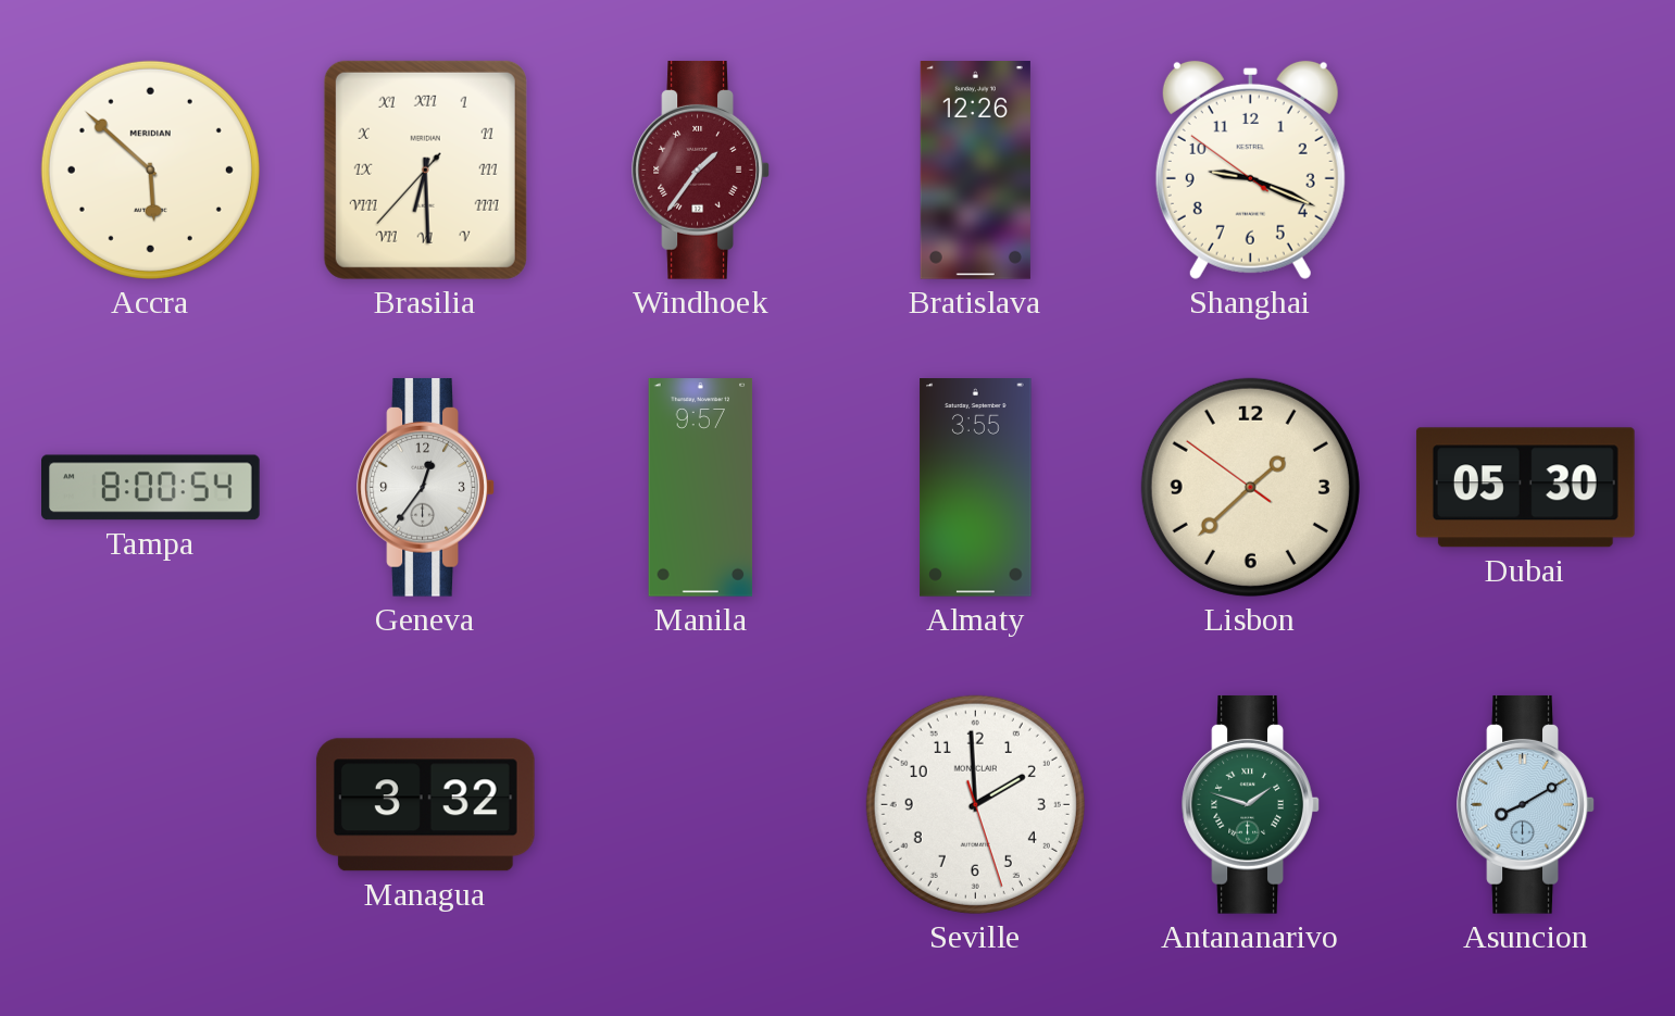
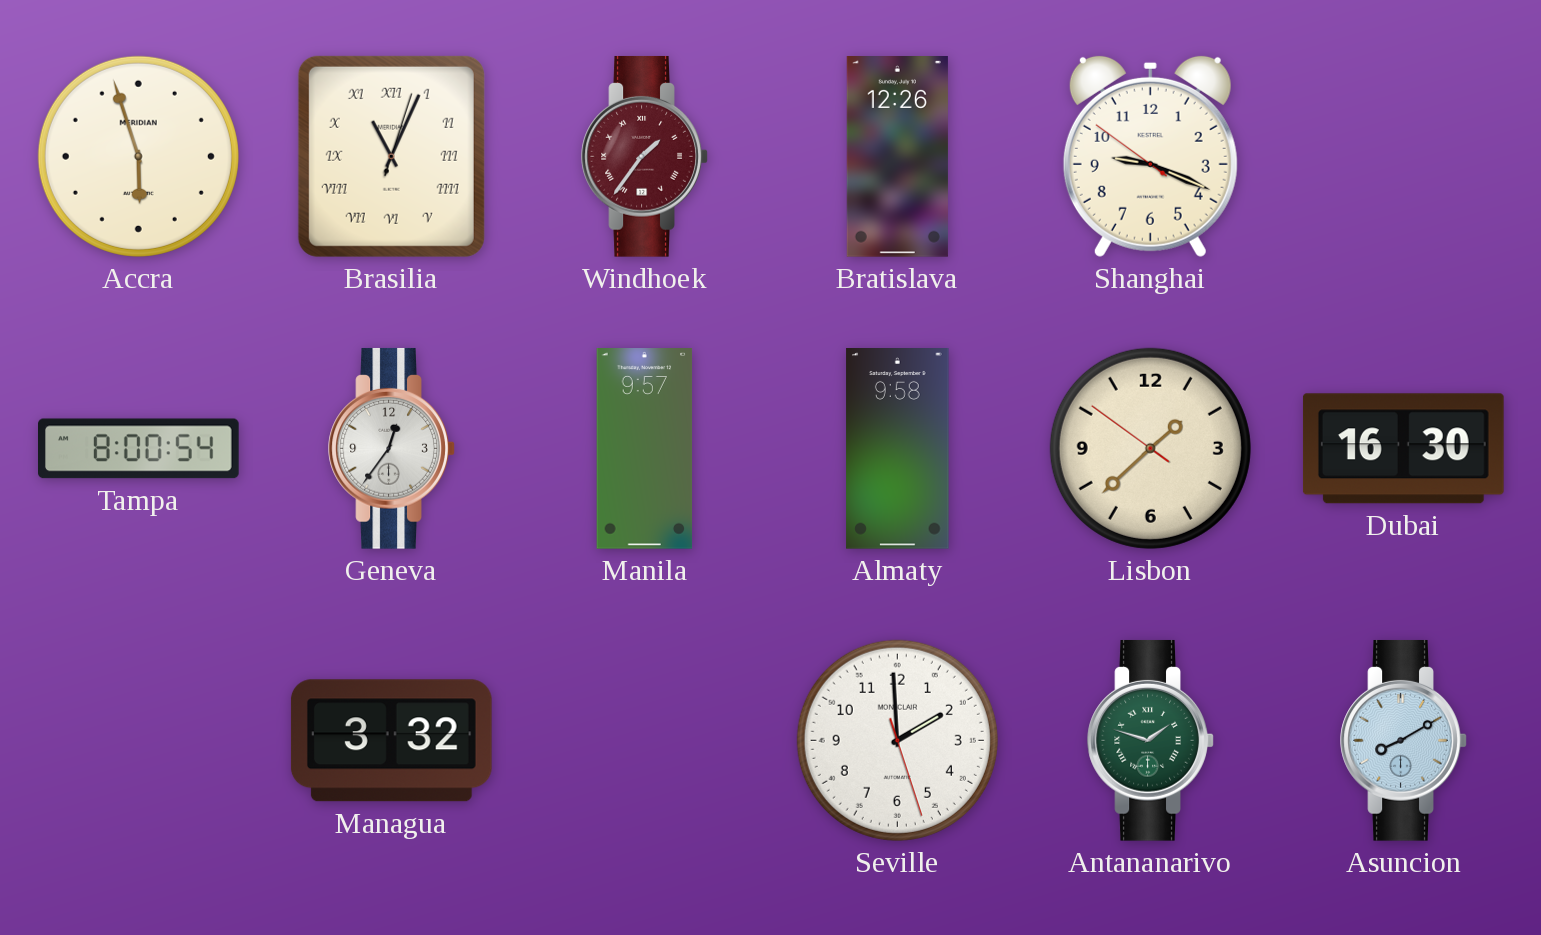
Accra: 5:52 -> 5:57 (138, 156)
Brasilia: 6:29 -> 11:04 (391, 156)
Almaty: 3:55 -> 9:58 (898, 449)
Dubai: 05:30 -> 16:30 (1403, 449)
